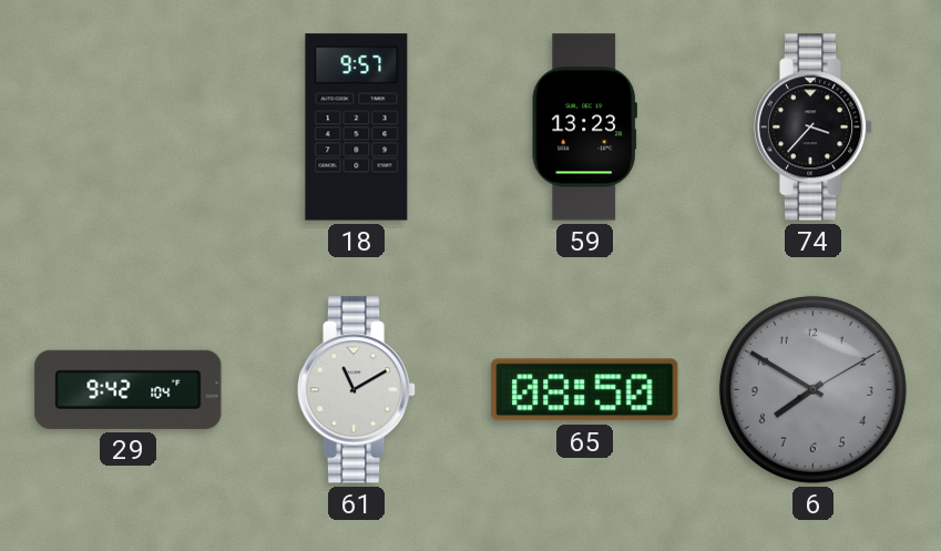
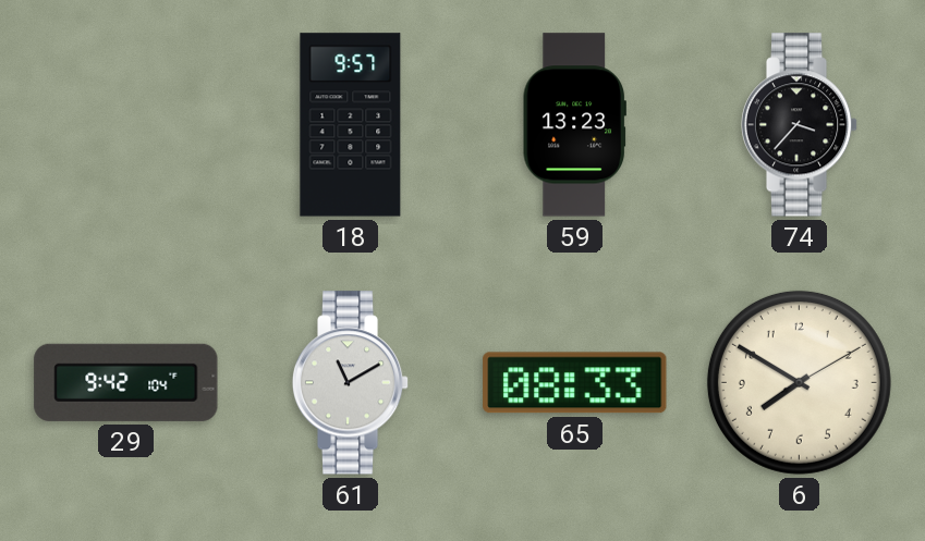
65: 08:50 -> 08:33 (575, 383)
6 dial: grey -> cream (799, 382)
